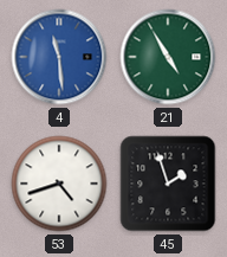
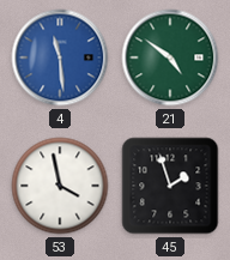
21: 4:55 -> 4:51 (170, 58)
53: 4:42 -> 3:58 (60, 186)
